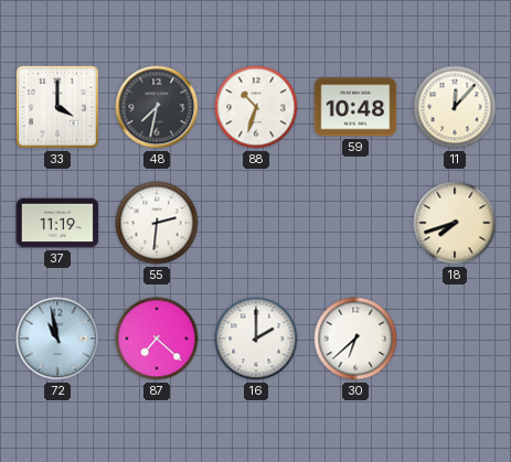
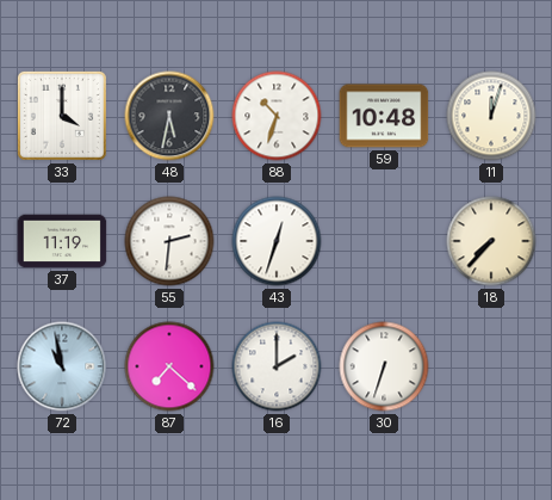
48: 7:32 -> 5:32 (169, 116)
11: 12:07 -> 12:03 (491, 116)
43: none -> 12:33 (277, 241)
18: 7:42 -> 7:37 (491, 241)
30: 6:38 -> 6:33 (384, 366)
